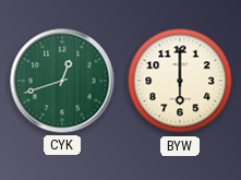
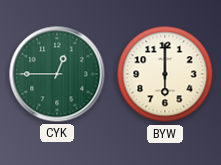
CYK: 12:42 -> 12:45 (57, 74)
